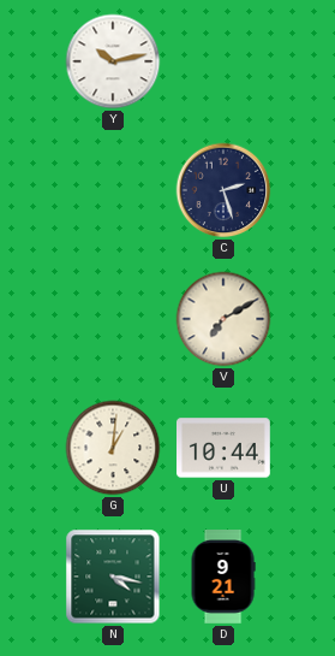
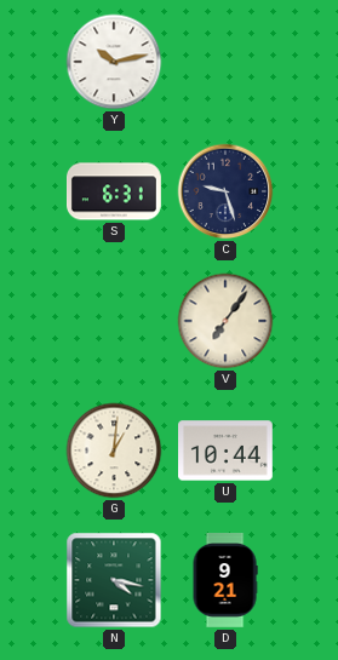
S: none -> 6:31 (115, 191)
C: 2:27 -> 9:27 (225, 191)
V: 7:10 -> 7:06 (225, 321)
